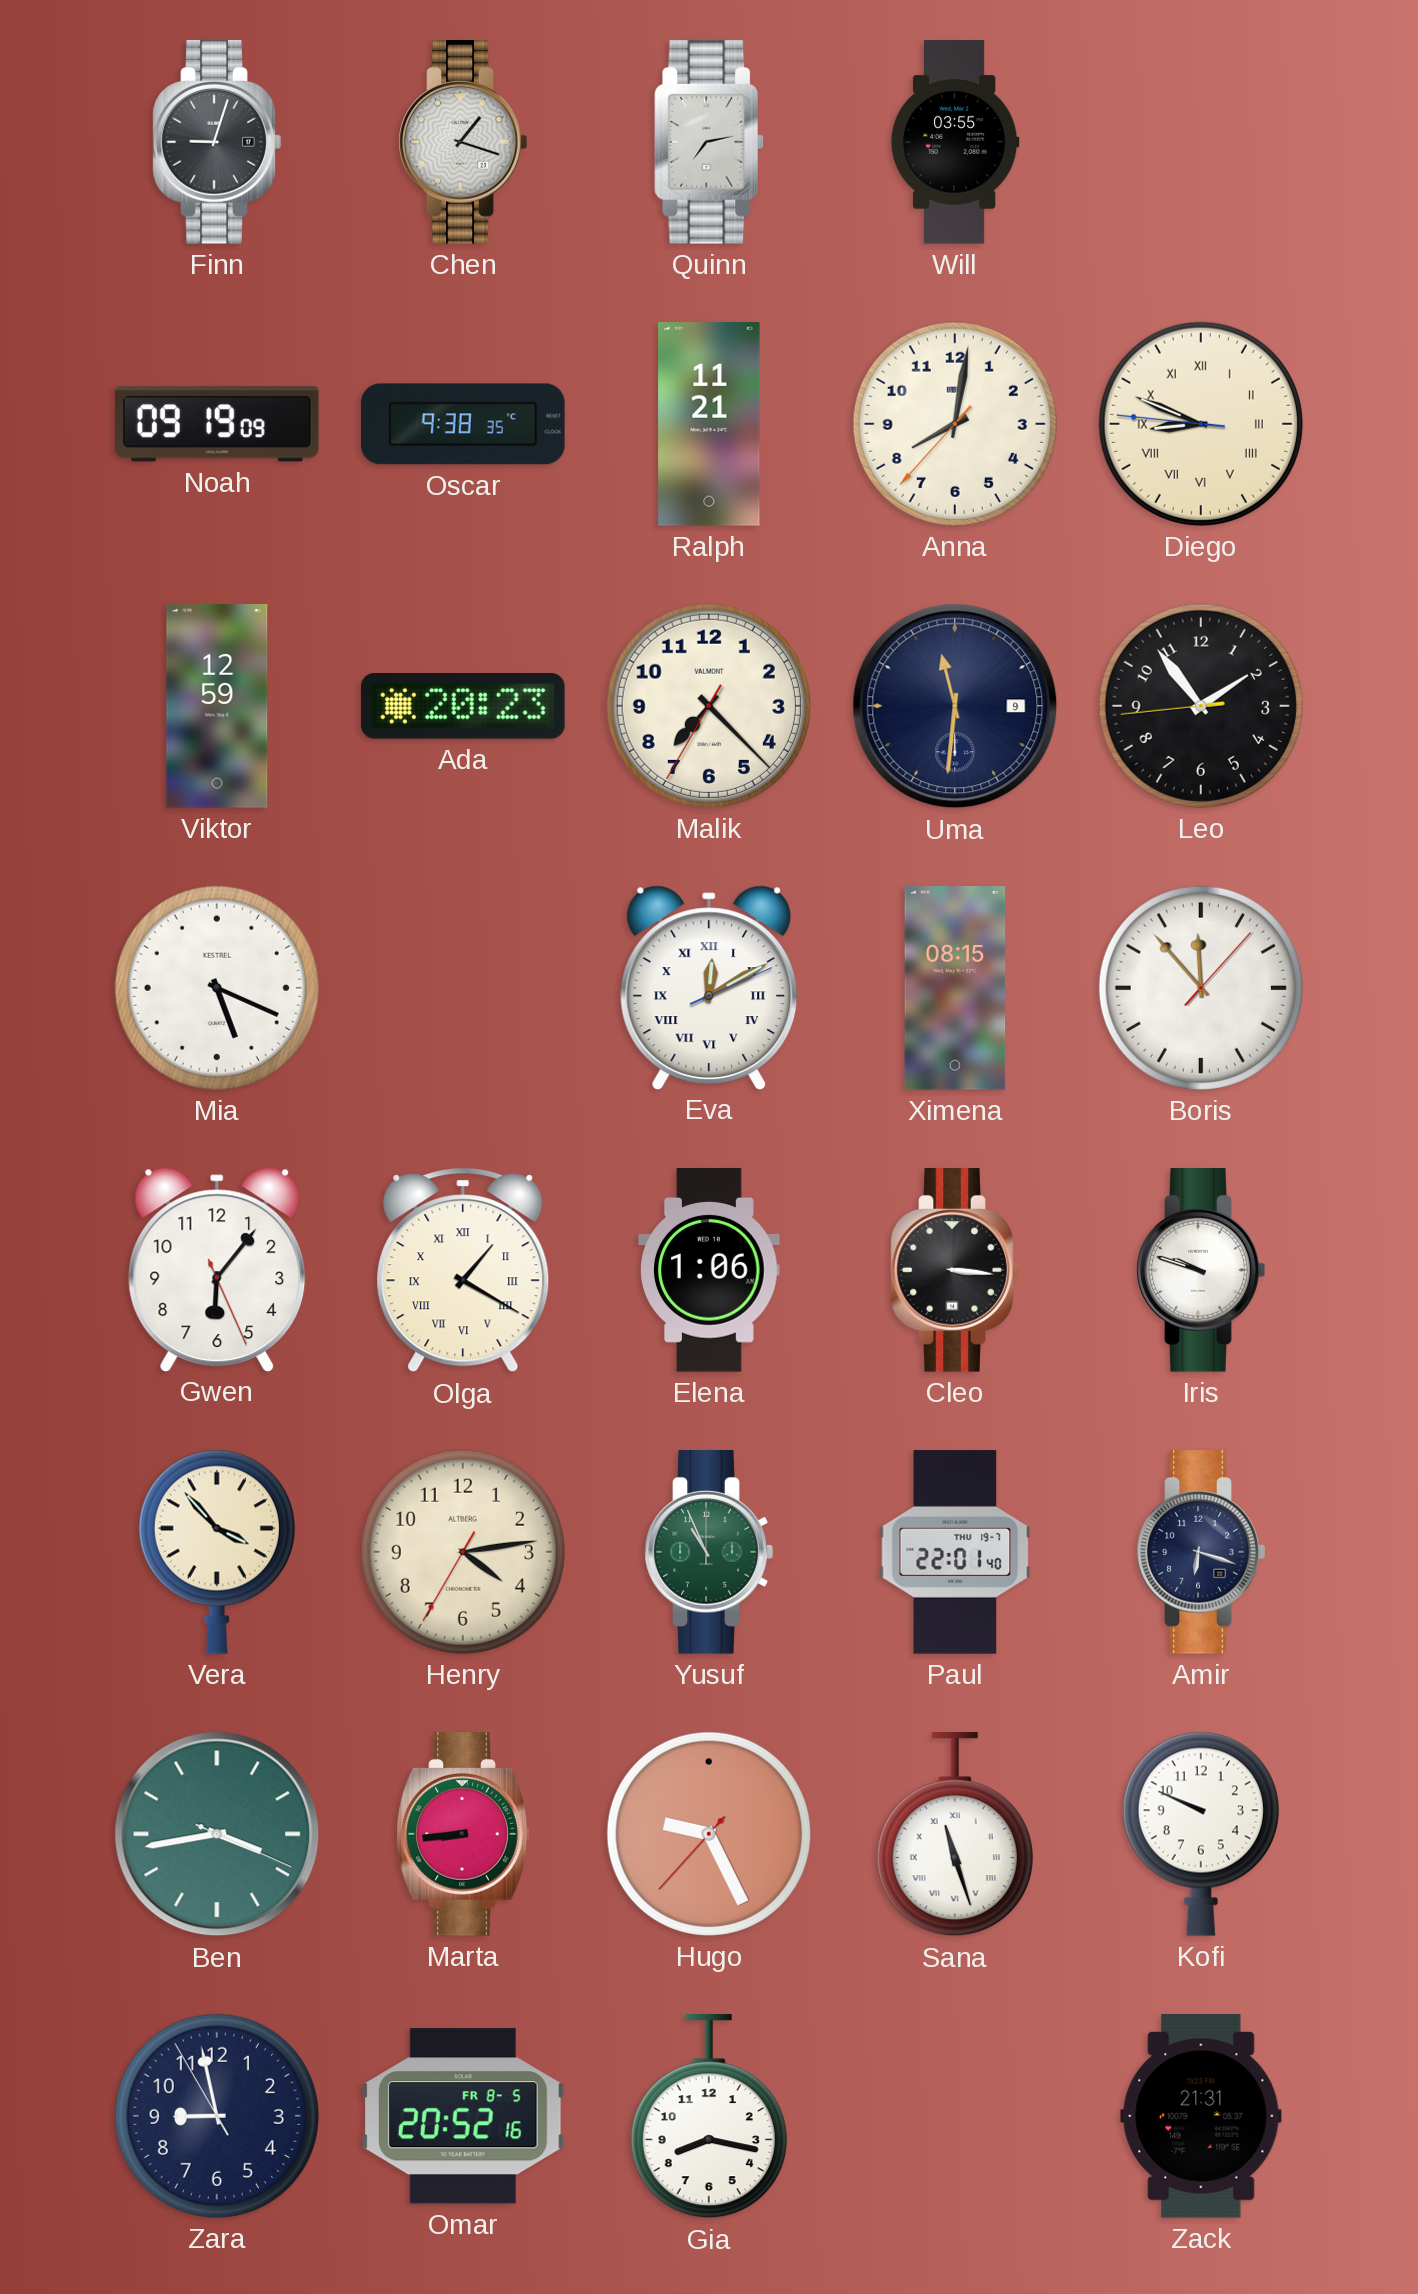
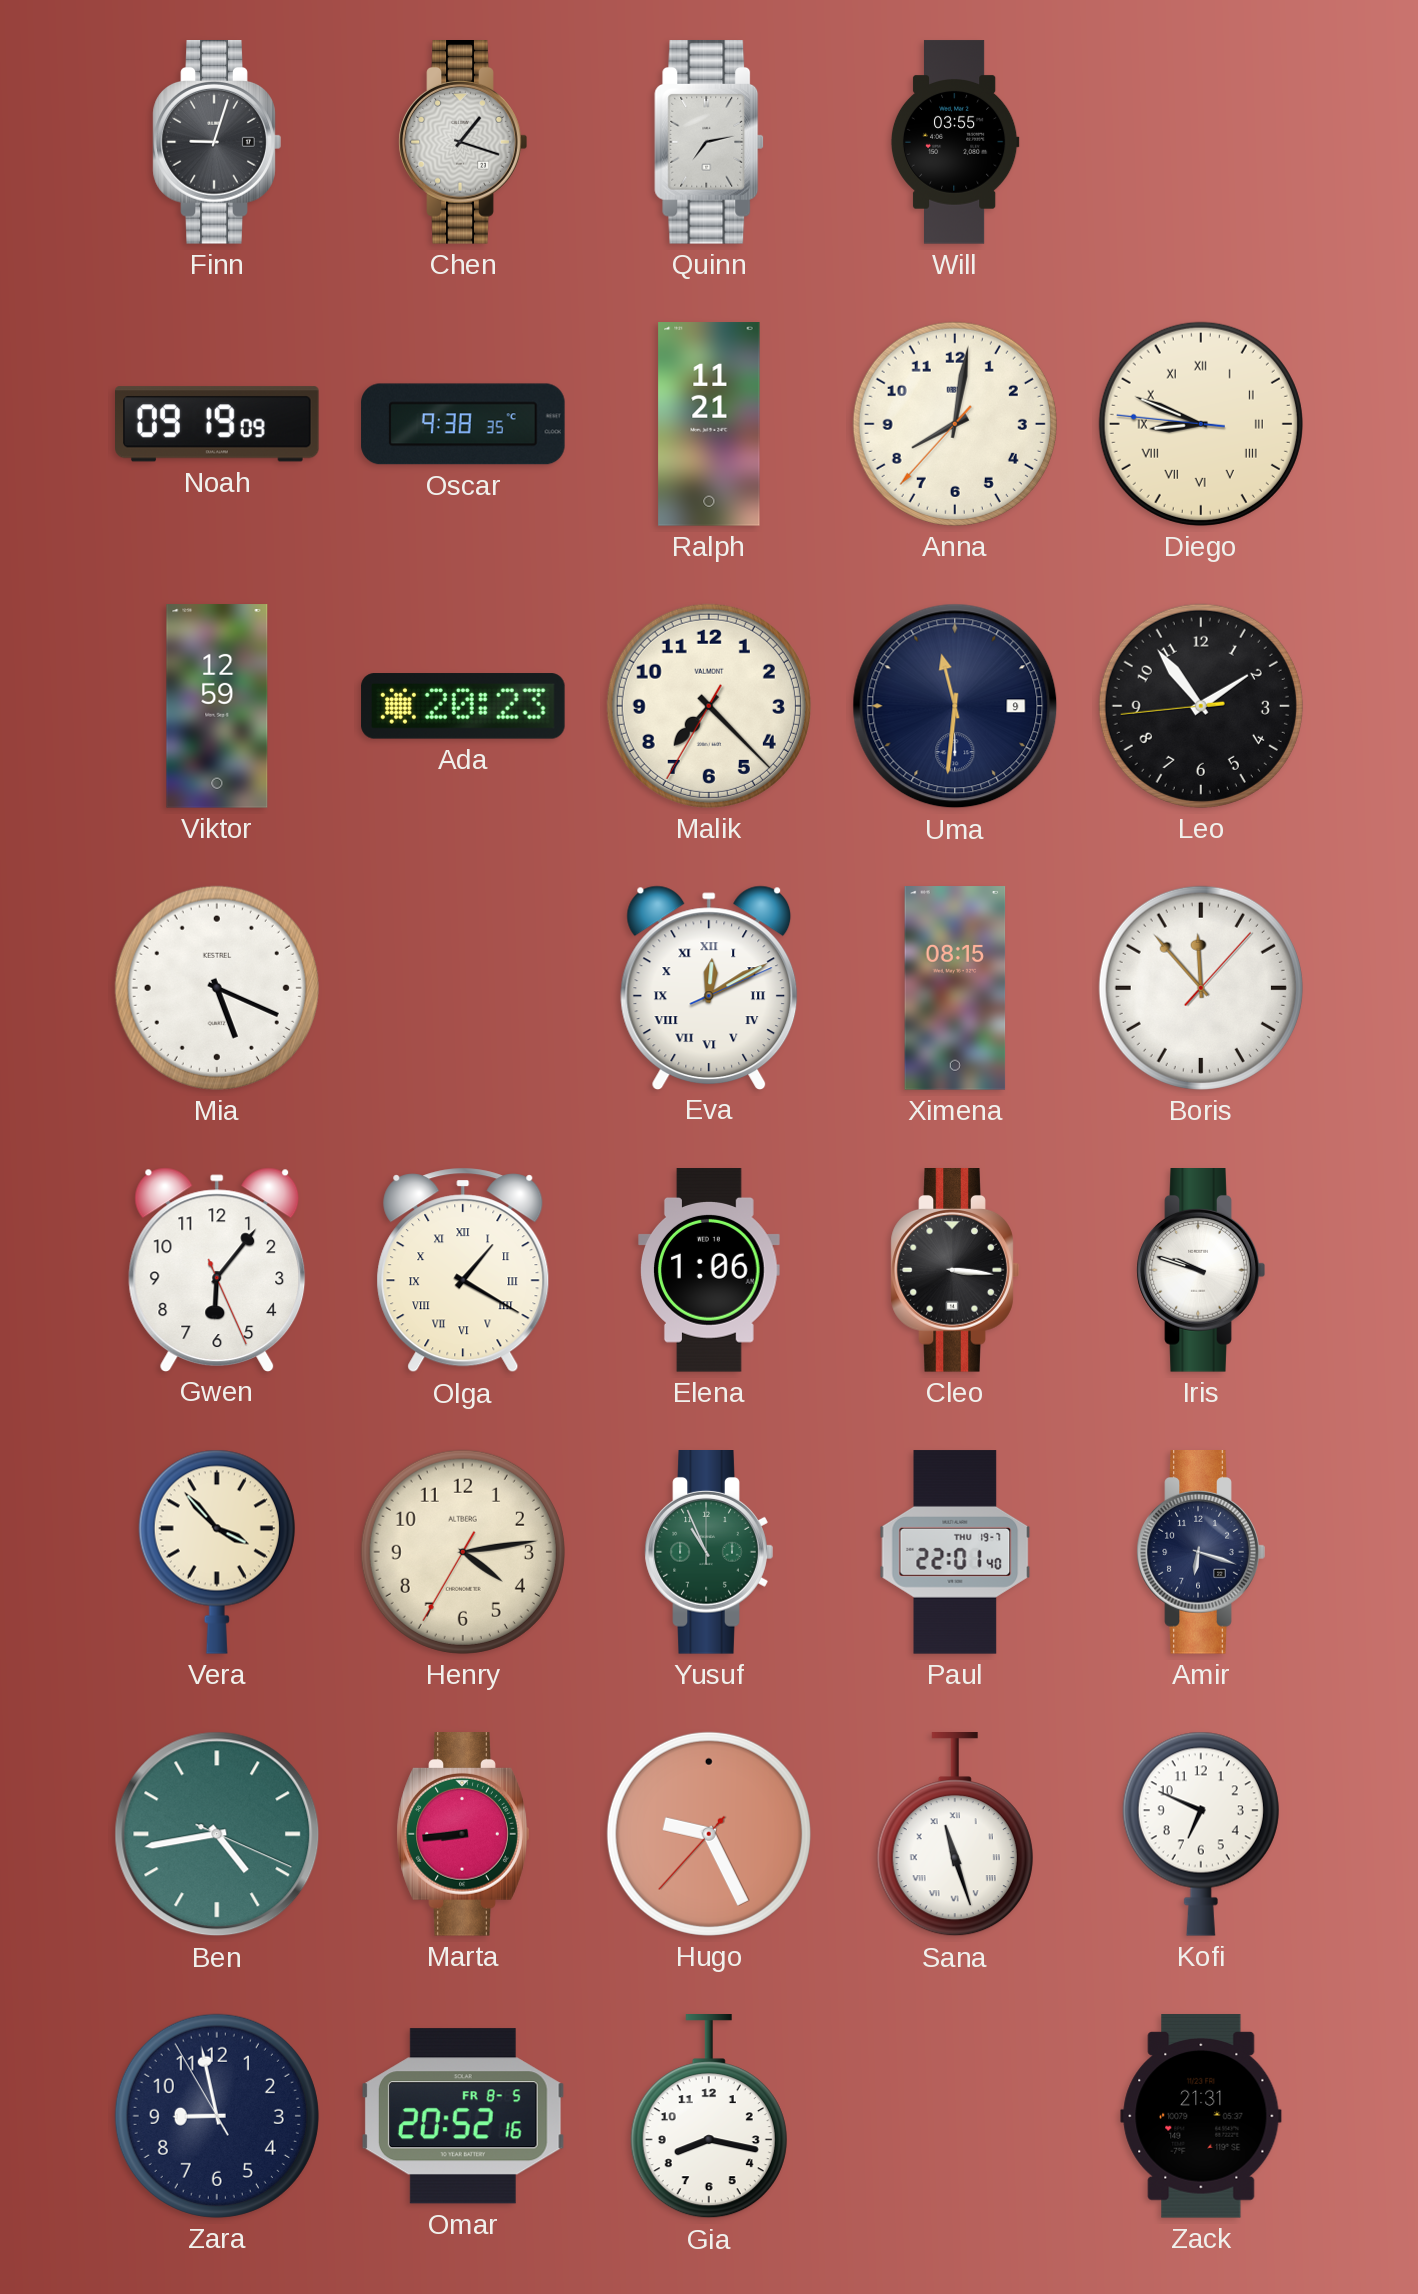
Ben: 3:43 -> 4:43 (217, 1834)
Kofi: 9:49 -> 6:49 (1201, 1834)
